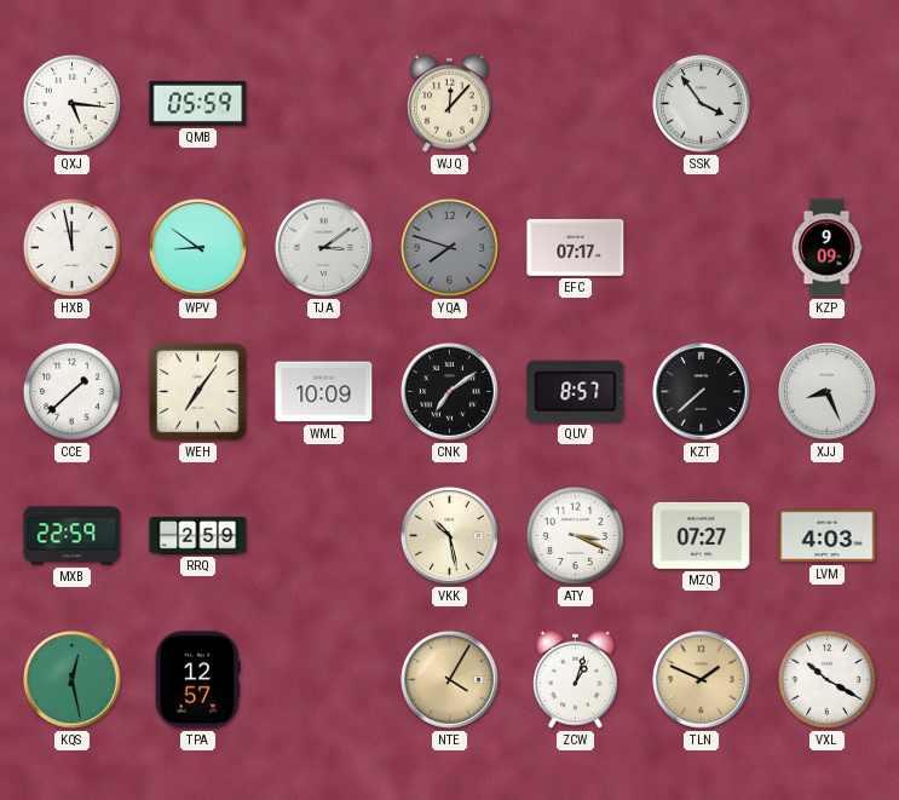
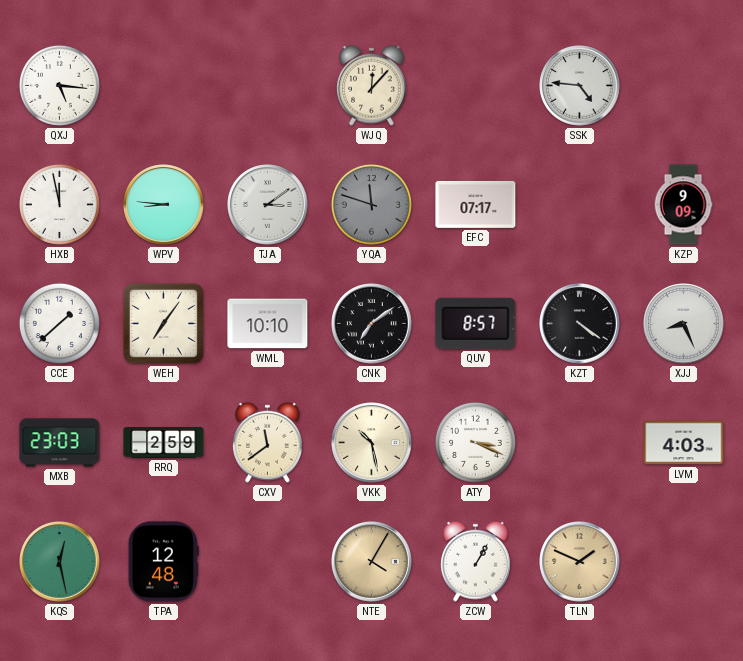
QMB: 05:59 -> none (198, 103)
SSK: 3:54 -> 4:46 (580, 86)
WPV: 8:51 -> 8:46 (164, 205)
YQA: 7:48 -> 11:48 (371, 204)
WML: 10:09 -> 10:10 (268, 324)
KZT: 7:38 -> 4:21 (580, 324)
MXB: 22:59 -> 23:03 (60, 443)
CXV: none -> 11:39 (268, 442)
MZQ: 07:27 -> none (702, 535)
TPA: 12:57 -> 12:48 (163, 562)
ZCW: 1:03 -> 1:05 (476, 561)
VXL: 10:20 -> none (826, 679)
